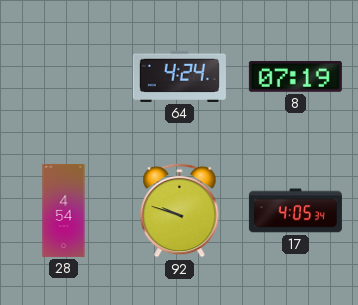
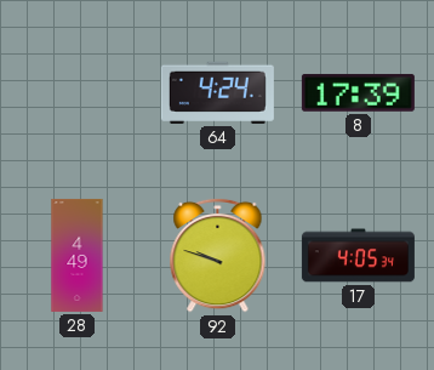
8: 07:19 -> 17:39 (358, 92)
28: 4:54 -> 4:49 (78, 255)
